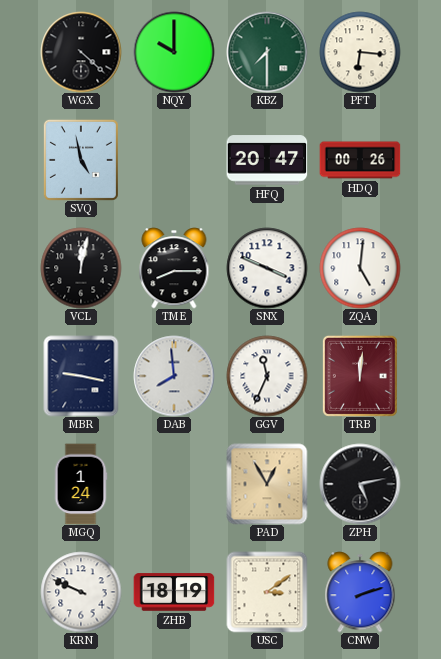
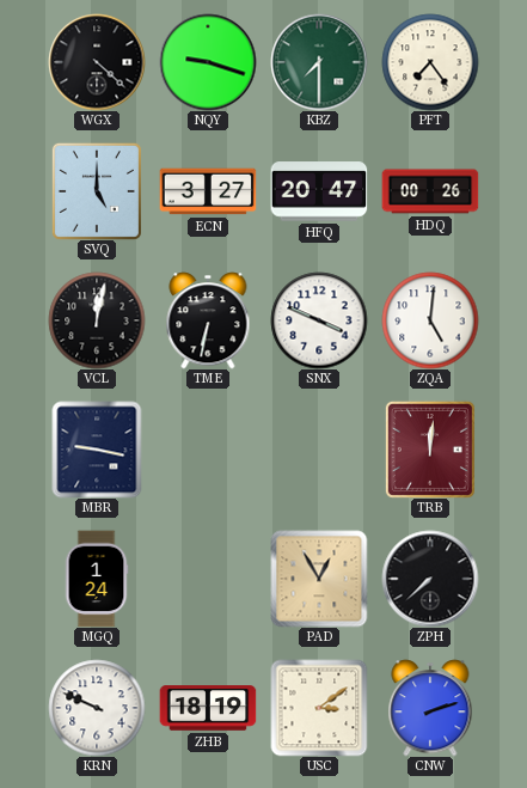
NQY: 10:00 -> 9:18 (208, 62)
PFT: 6:16 -> 7:24 (430, 62)
SVQ: 4:58 -> 5:00 (97, 191)
ECN: none -> 3:27 (208, 191)
TME: 8:15 -> 6:32 (208, 320)
DAB: 7:59 -> none (174, 376)
GGV: 11:34 -> none (267, 376)
ZPH: 5:13 -> 7:38 (430, 579)
